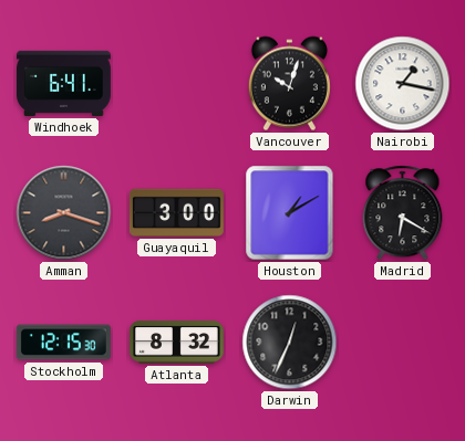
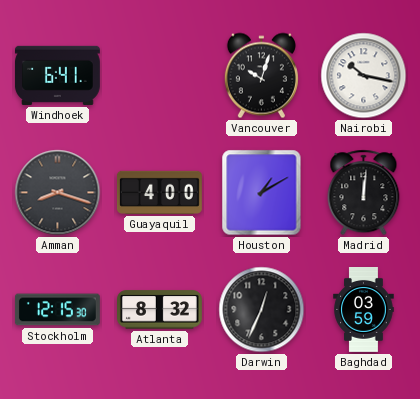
Nairobi: 1:17 -> 10:17 (364, 76)
Guayaquil: 3:00 -> 4:00 (159, 192)
Madrid: 6:20 -> 12:01 (364, 193)
Baghdad: none -> 03:59 (364, 310)
